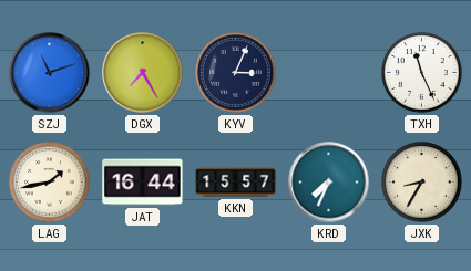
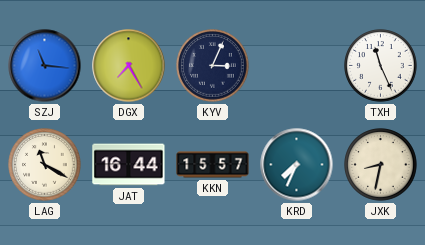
SZJ: 11:12 -> 11:16 (45, 66)
LAG: 1:43 -> 11:20 (45, 165)
JXK: 8:35 -> 8:32 (381, 165)
